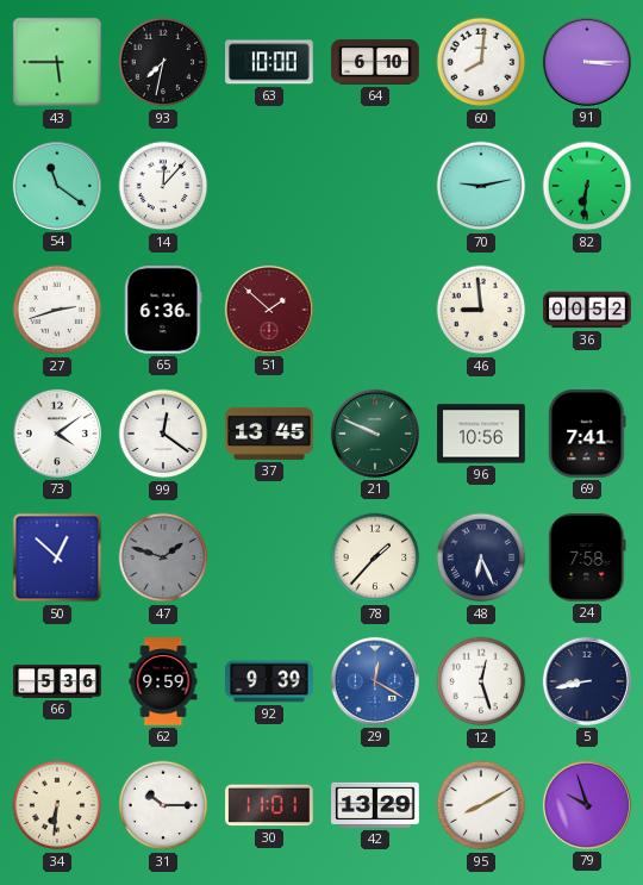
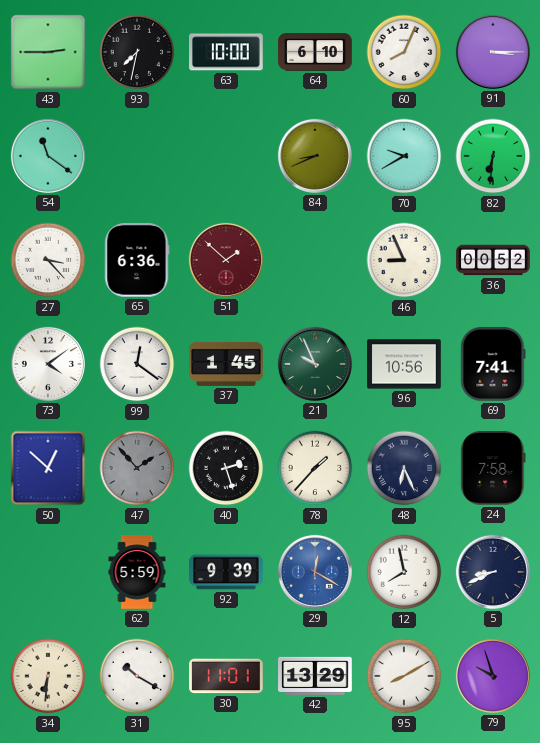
43: 5:45 -> 2:45 (48, 52)
60: 8:01 -> 8:04 (404, 52)
14: 12:07 -> none (163, 186)
84: none -> 8:41 (315, 156)
70: 9:13 -> 9:40 (404, 156)
27: 2:42 -> 3:23 (48, 260)
46: 8:59 -> 8:56 (404, 260)
37: 13:45 -> 1:45 (226, 364)
21: 9:49 -> 9:56 (315, 364)
47: 1:48 -> 1:53 (137, 468)
40: none -> 2:27 (226, 468)
66: 5:36 -> none (57, 681)
62: 9:59 -> 5:59 (137, 572)
12: 12:27 -> 7:58 (404, 572)
5: 8:43 -> 8:41 (493, 572)
31: 10:15 -> 10:20 (137, 676)
